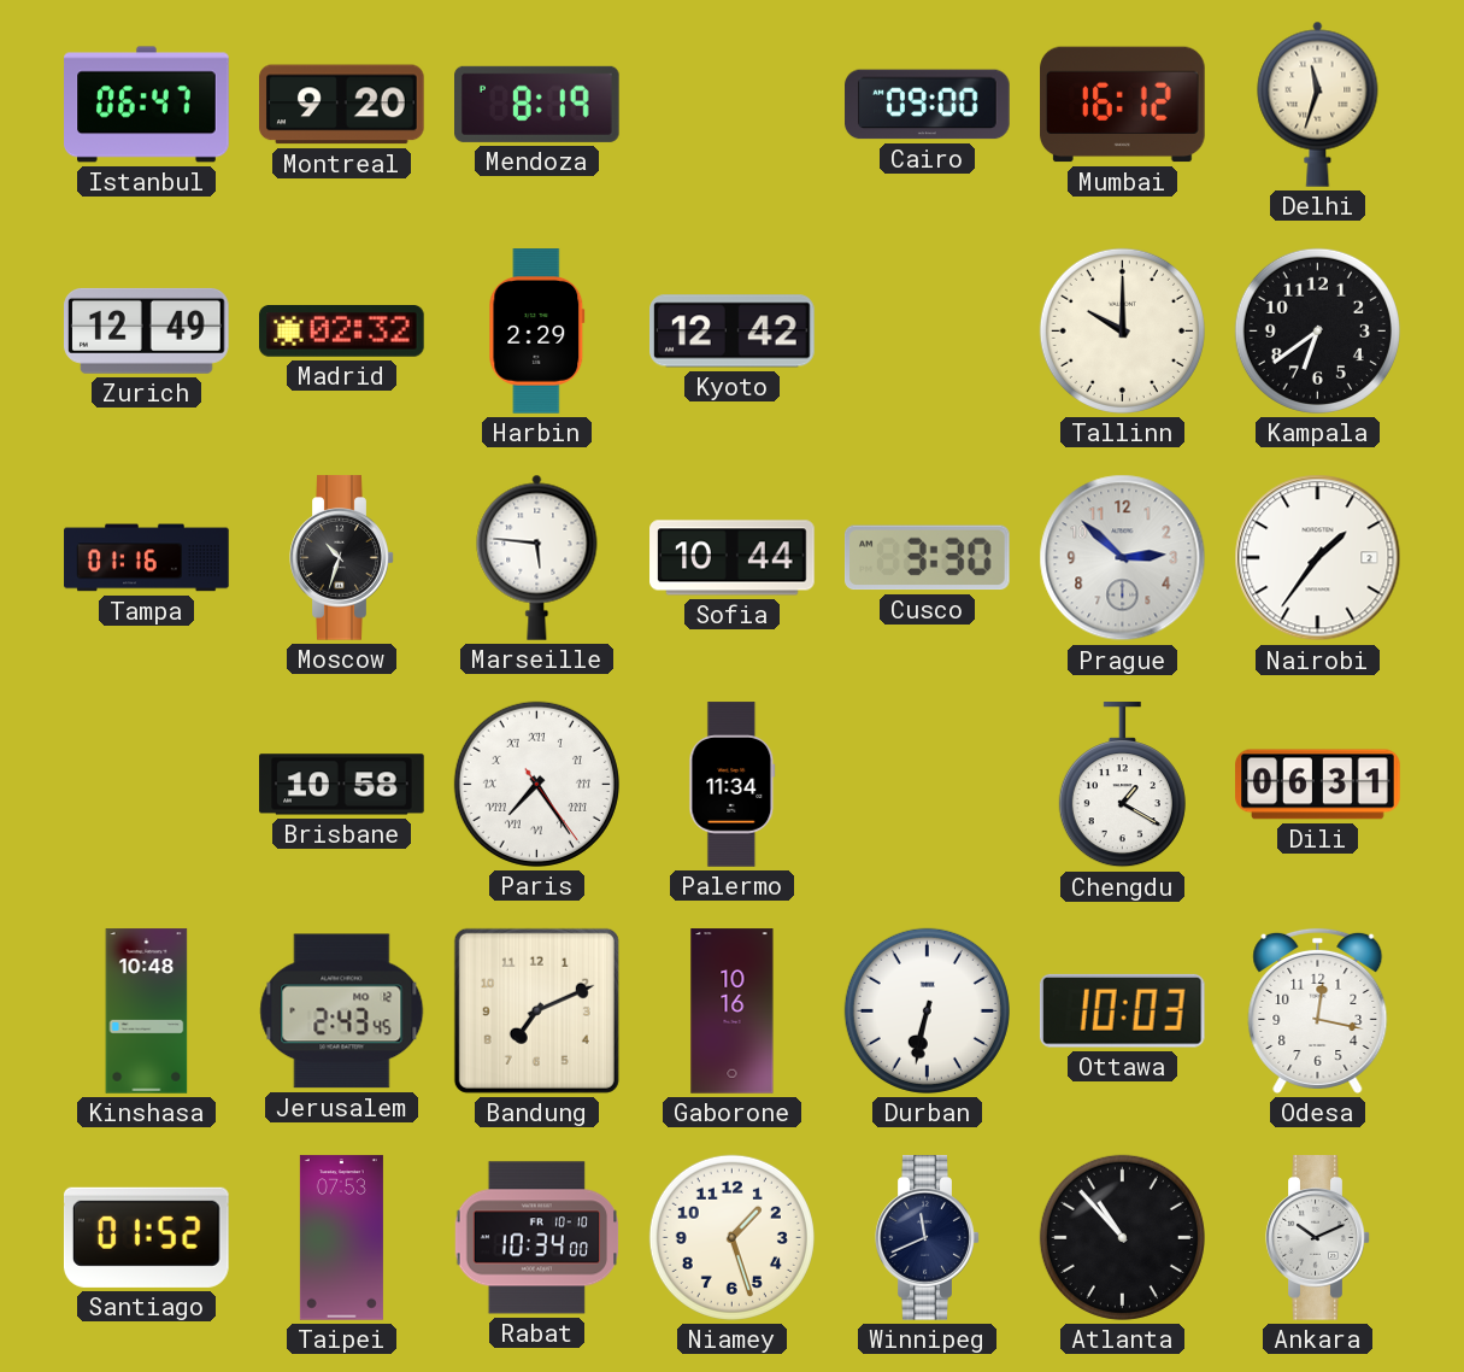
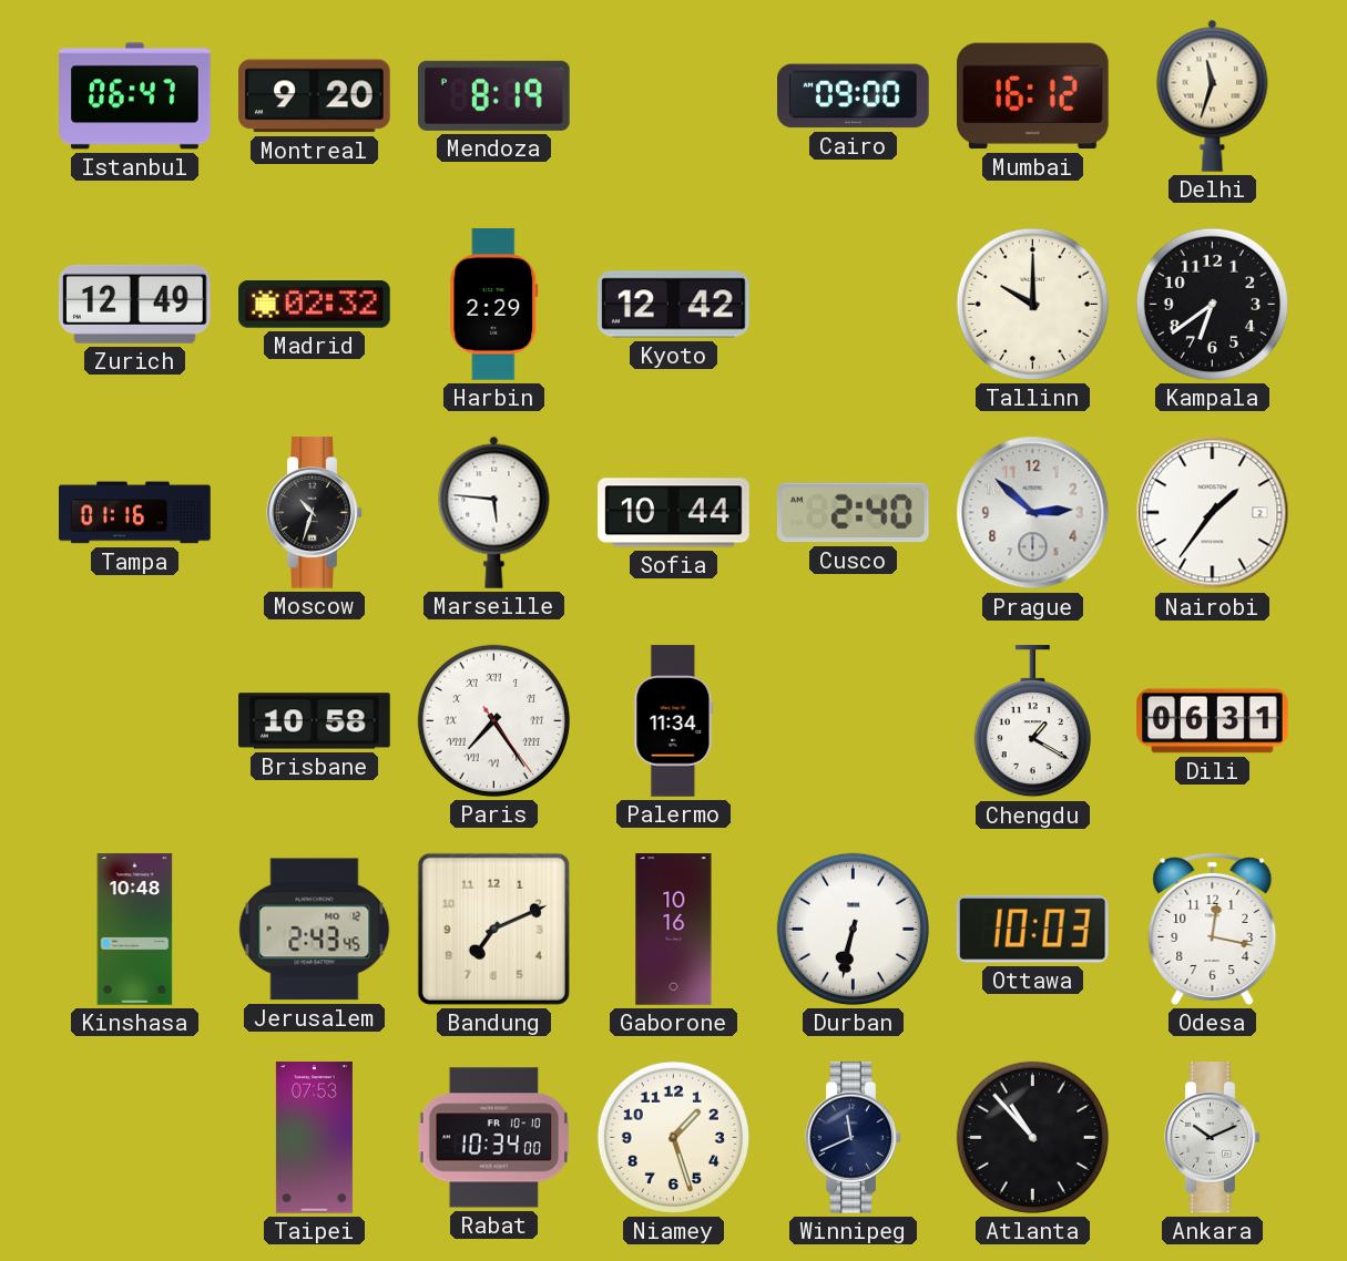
Cusco: 3:30 -> 2:40 (854, 513)
Santiago: 01:52 -> none (147, 1237)
